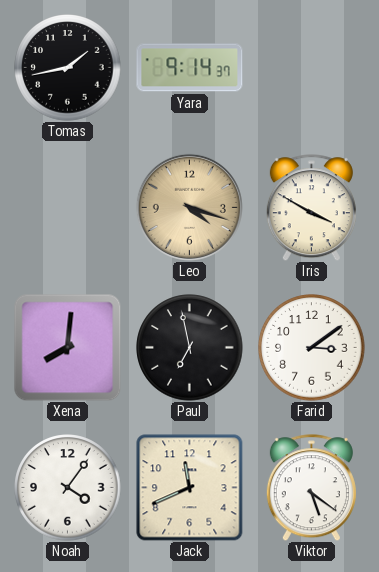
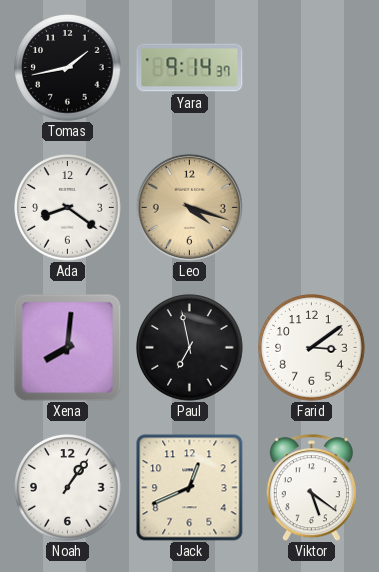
Ada: none -> 8:21 (68, 208)
Iris: 3:50 -> none (311, 208)
Noah: 4:06 -> 1:06 (68, 488)
Jack: 11:41 -> 12:41 (190, 488)
